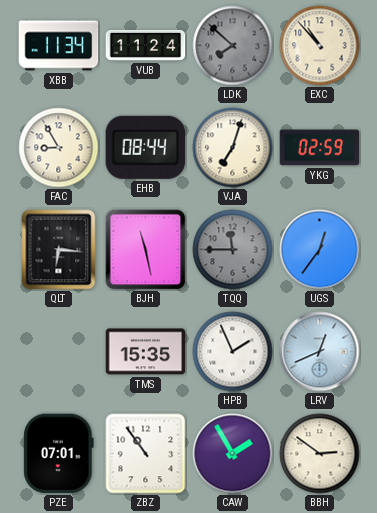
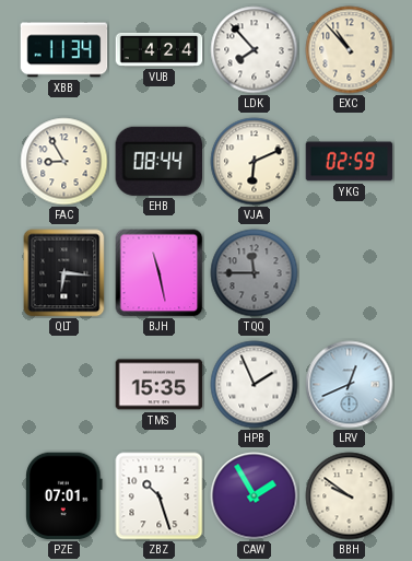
VUB: 11:24 -> 4:24 (160, 49)
LDK: 7:52 -> 7:53 (255, 50)
LDK dial: grey -> white (255, 50)
VJA: 7:03 -> 6:11 (255, 162)
UGS: 12:36 -> none (320, 250)
ZBZ: 10:54 -> 10:27 (160, 496)
BBH: 2:51 -> 9:51 (350, 496)
